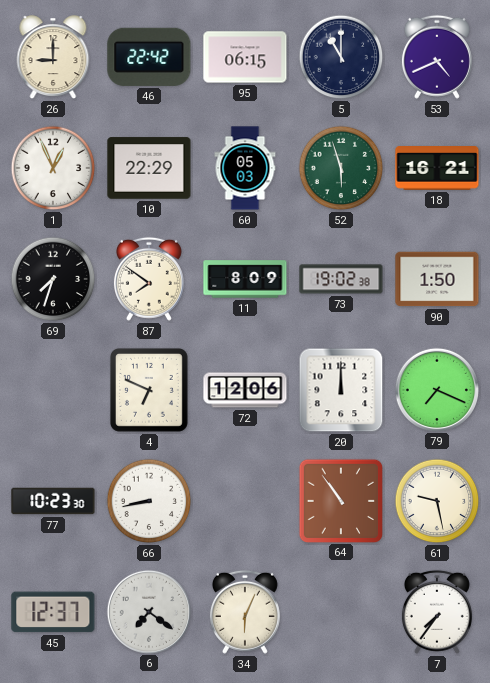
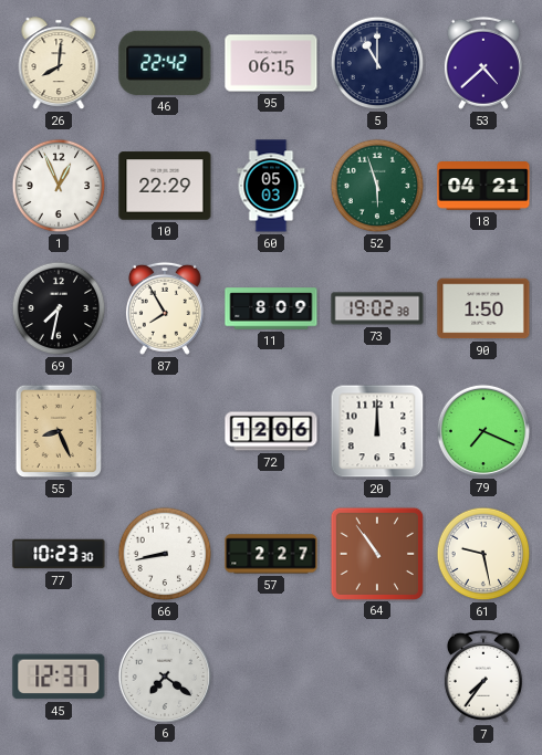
26: 9:00 -> 8:01 (59, 64)
53: 4:41 -> 4:38 (483, 63)
18: 16:21 -> 04:21 (483, 187)
69: 7:33 -> 7:32 (59, 308)
87: 7:51 -> 7:55 (165, 308)
55: none -> 8:26 (59, 431)
4: 6:49 -> none (149, 390)
57: none -> 2:27 (271, 554)
34: 6:04 -> none (245, 612)
